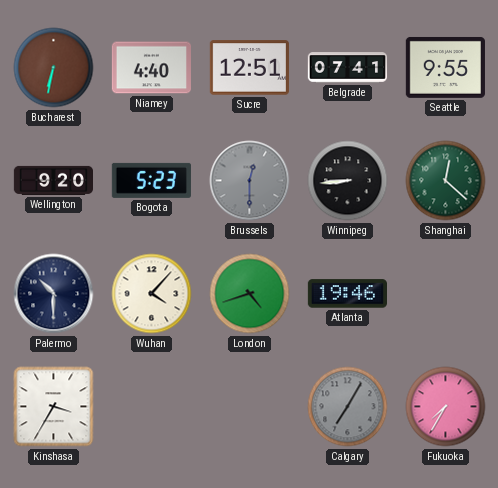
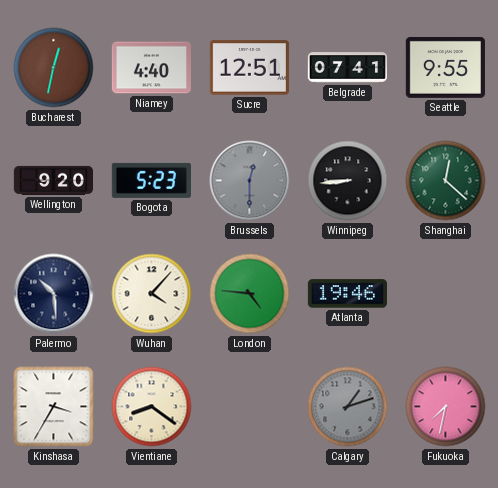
Bucharest: 6:32 -> 12:32 (54, 68)
Palermo: 10:30 -> 10:29 (54, 294)
London: 4:42 -> 4:46 (250, 294)
Vientiane: none -> 8:21 (152, 407)
Calgary: 7:05 -> 1:12 (348, 407)
Fukuoka: 7:35 -> 7:32 (446, 407)
